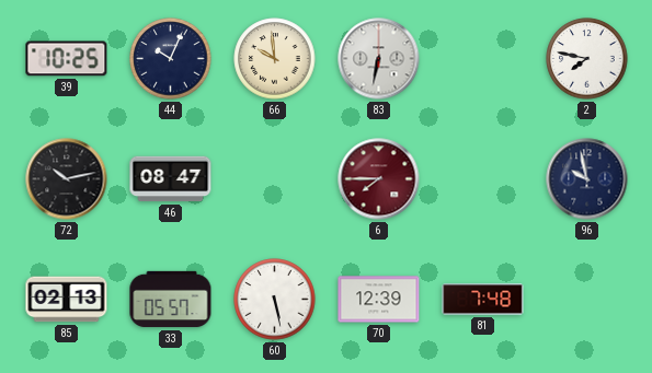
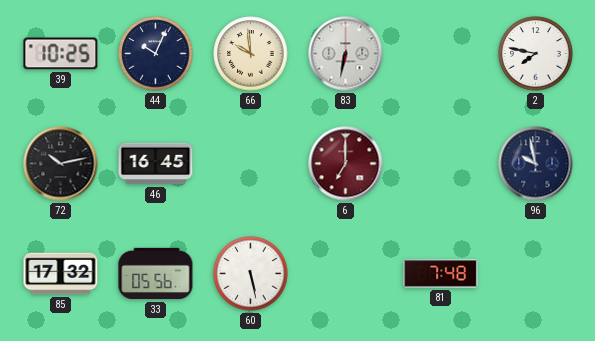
46: 08:47 -> 16:45 (156, 164)
6: 7:45 -> 7:00 (346, 164)
85: 02:13 -> 17:32 (61, 274)
33: 05:57 -> 05:56 (156, 274)
70: 12:39 -> none (379, 300)
